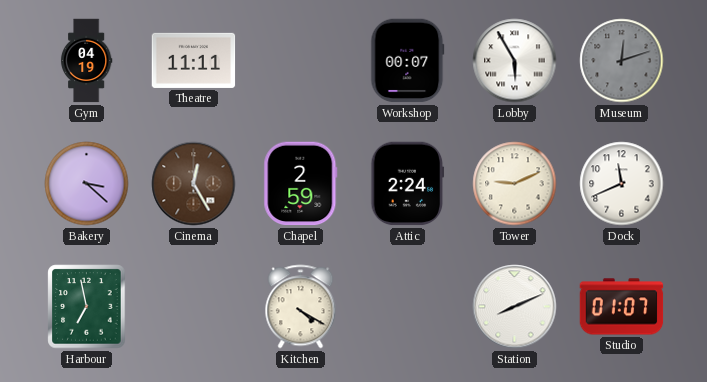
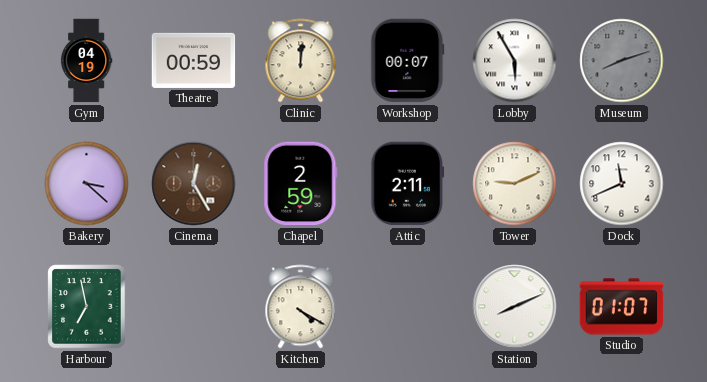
Theatre: 11:11 -> 00:59 (194, 60)
Clinic: none -> 12:01 (301, 61)
Museum: 12:12 -> 8:12 (622, 61)
Attic: 2:24 -> 2:11 (408, 184)
